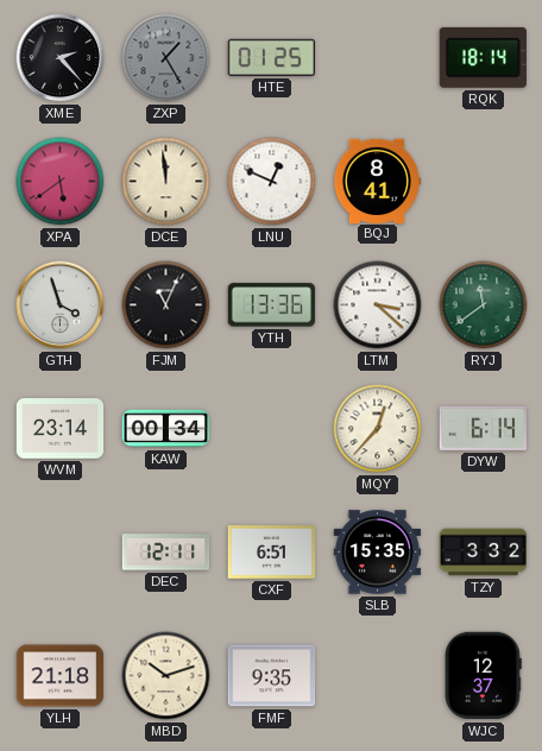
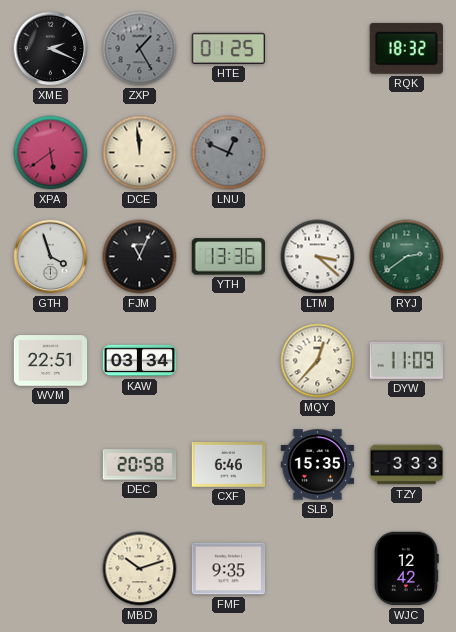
XME: 2:23 -> 2:19 (51, 49)
RQK: 18:14 -> 18:32 (406, 48)
LNU dial: white -> grey (229, 153)
BQJ: 8:41 -> none (377, 181)
RYJ: 11:39 -> 2:39 (407, 257)
WVM: 23:14 -> 22:51 (51, 361)
KAW: 00:34 -> 03:34 (140, 361)
DYW: 6:14 -> 11:09 (406, 360)
DEC: 12:11 -> 20:58 (140, 465)
CXF: 6:51 -> 6:46 (229, 465)
TZY: 3:32 -> 3:33 (407, 465)
YLH: 21:18 -> none (61, 676)
WJC: 12:37 -> 12:42 (406, 569)
